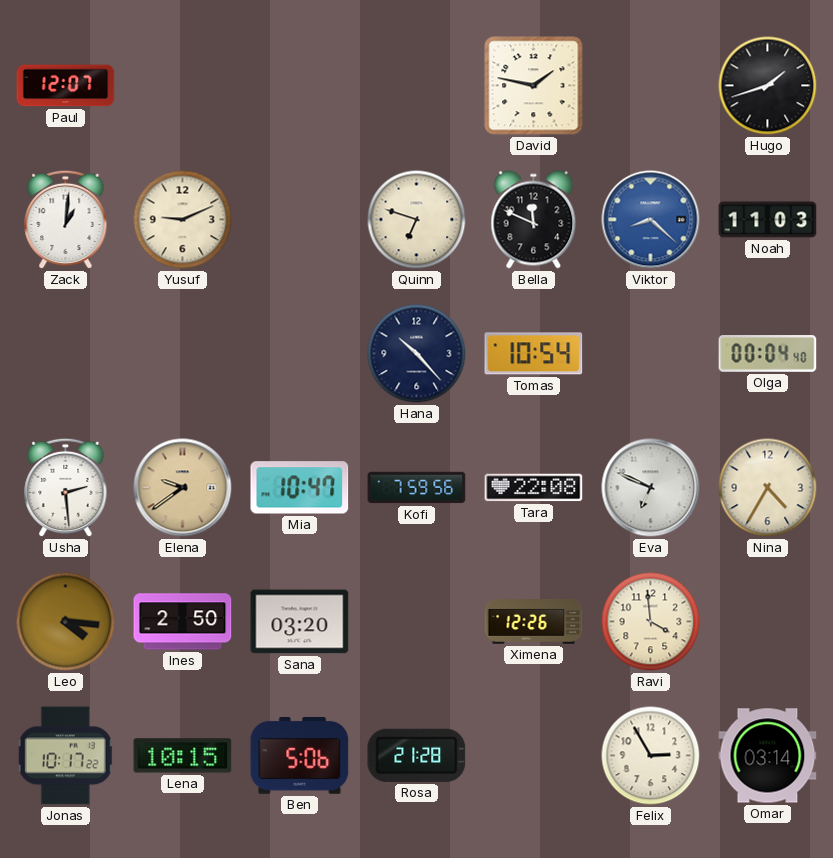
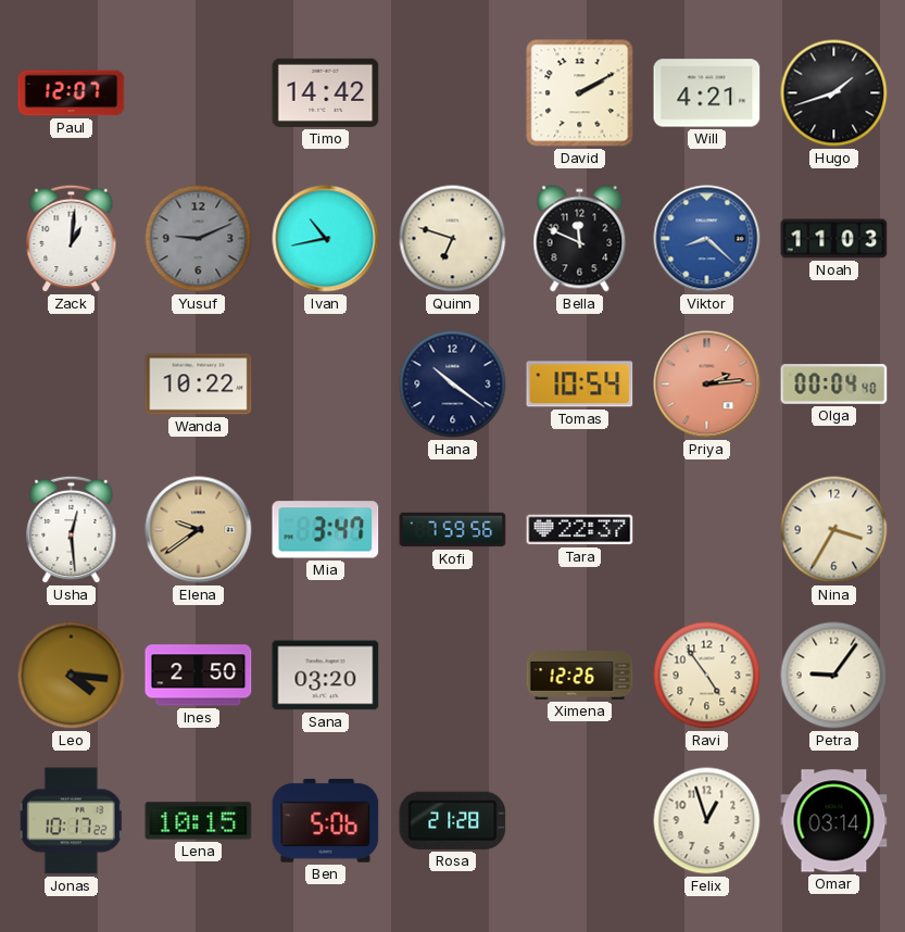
Timo: none -> 14:42 (326, 92)
David: 1:47 -> 2:10 (580, 93)
Will: none -> 4:21 (707, 93)
Yusuf dial: cream -> grey (199, 239)
Ivan: none -> 10:43 (326, 239)
Wanda: none -> 10:22 (199, 385)
Hana: 10:23 -> 10:21 (453, 385)
Priya: none -> 2:14 (707, 385)
Usha: 2:29 -> 12:29 (72, 530)
Mia: 10:47 -> 3:47 (326, 530)
Tara: 22:08 -> 22:37 (580, 530)
Eva: 6:49 -> none (651, 488)
Nina: 4:35 -> 3:35 (834, 530)
Ravi: 3:59 -> 4:54 (707, 676)
Petra: none -> 9:06 (834, 676)
Felix: 2:55 -> 12:57 (707, 821)
